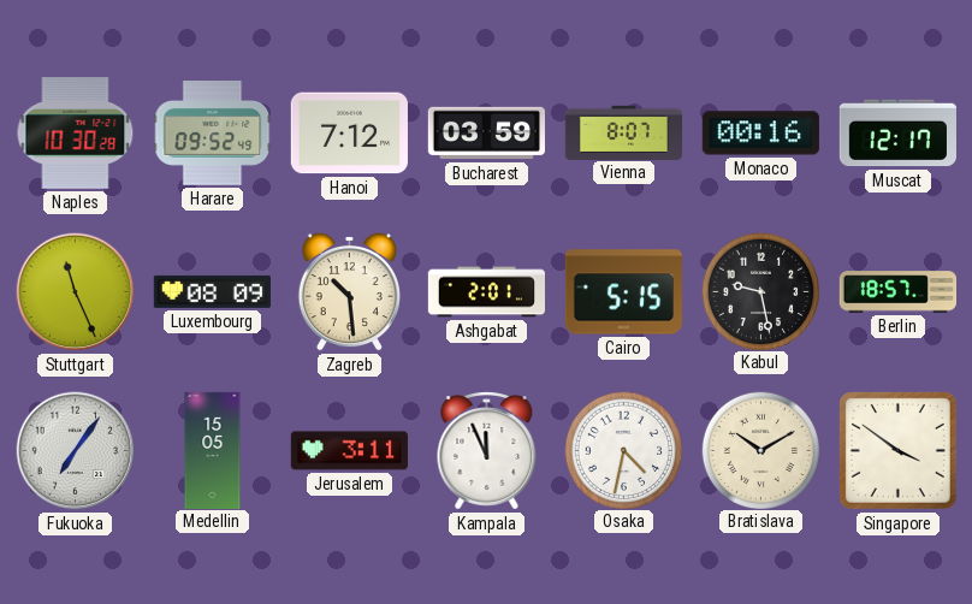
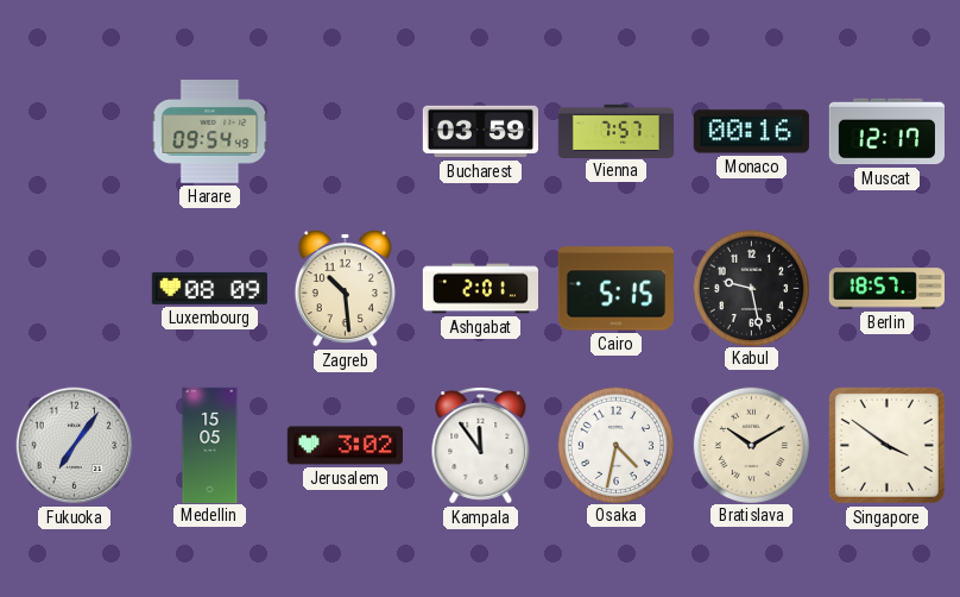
Naples: 10:30 -> none (76, 134)
Harare: 09:52 -> 09:54 (210, 132)
Hanoi: 7:12 -> none (349, 134)
Vienna: 8:07 -> 7:57 (617, 131)
Stuttgart: 11:26 -> none (76, 292)
Jerusalem: 3:11 -> 3:02 (345, 446)
Kampala: 11:56 -> 11:54 (481, 446)
